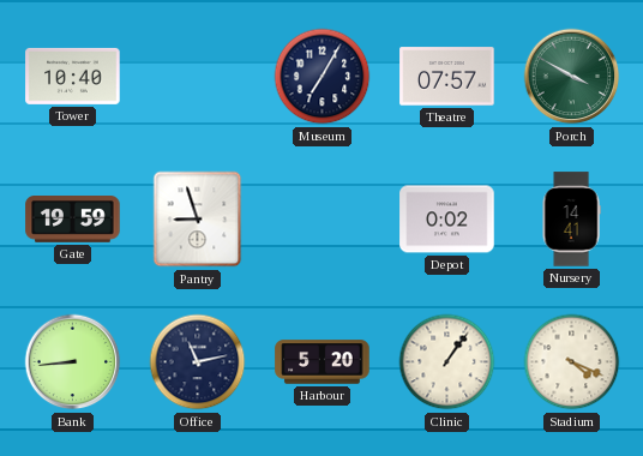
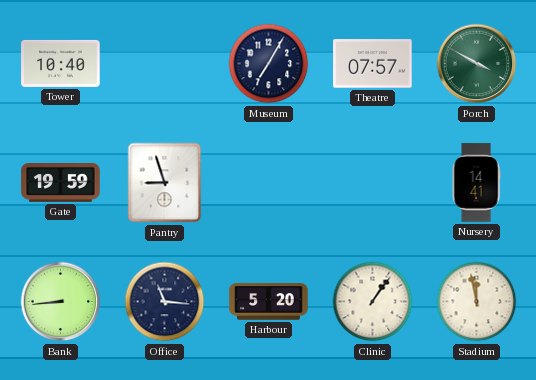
Depot: 0:02 -> none (447, 220)
Office: 11:13 -> 11:16 (165, 302)
Stadium: 4:19 -> 11:58 (477, 302)
